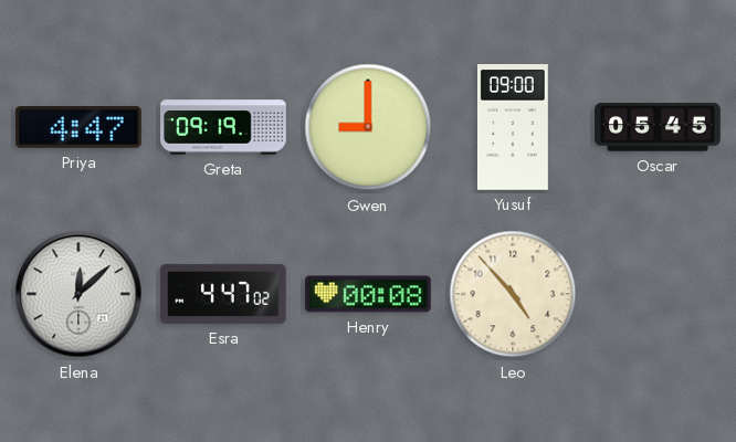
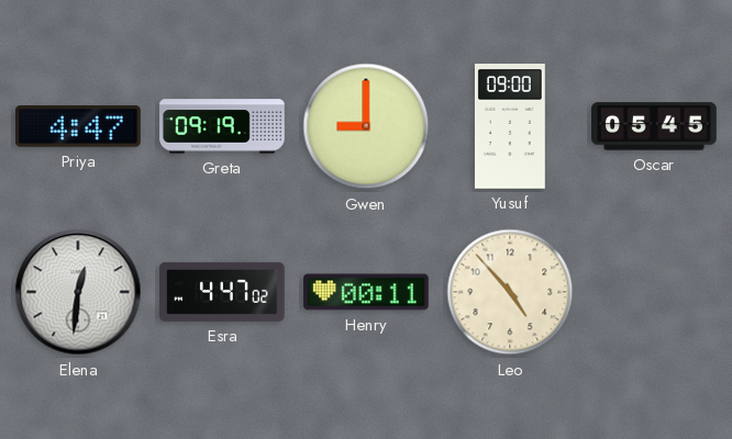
Elena: 12:08 -> 12:31 (78, 292)
Henry: 00:08 -> 00:11 (366, 292)
